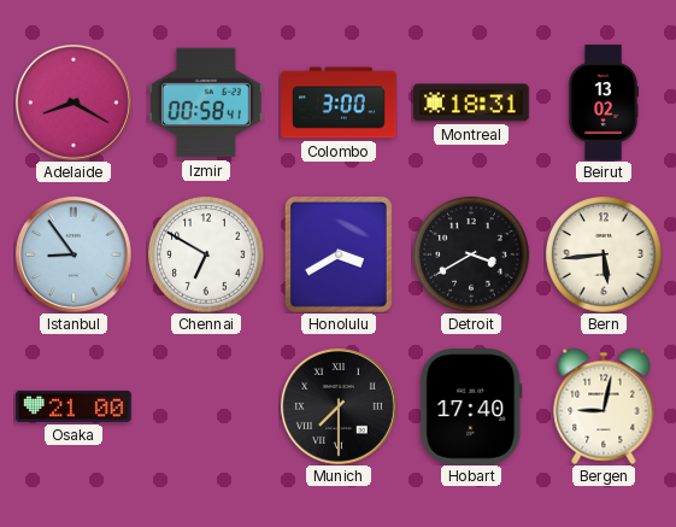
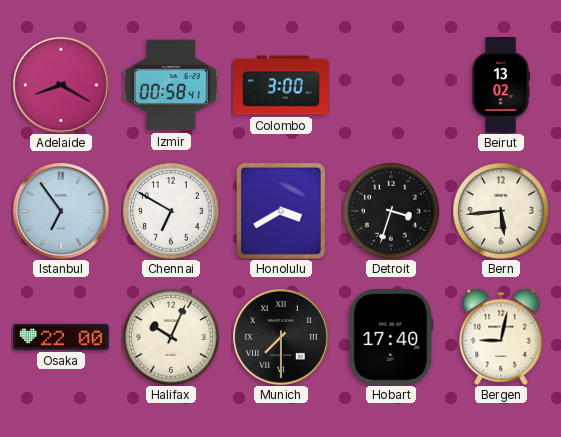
Montreal: 18:31 -> none (471, 103)
Istanbul: 8:54 -> 6:54 (61, 211)
Detroit: 3:40 -> 3:33 (391, 211)
Osaka: 21:00 -> 22:00 (61, 337)
Halifax: none -> 10:04 (171, 337)
